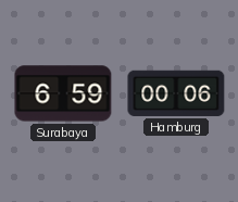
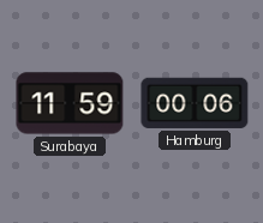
Surabaya: 6:59 -> 11:59 (70, 103)
